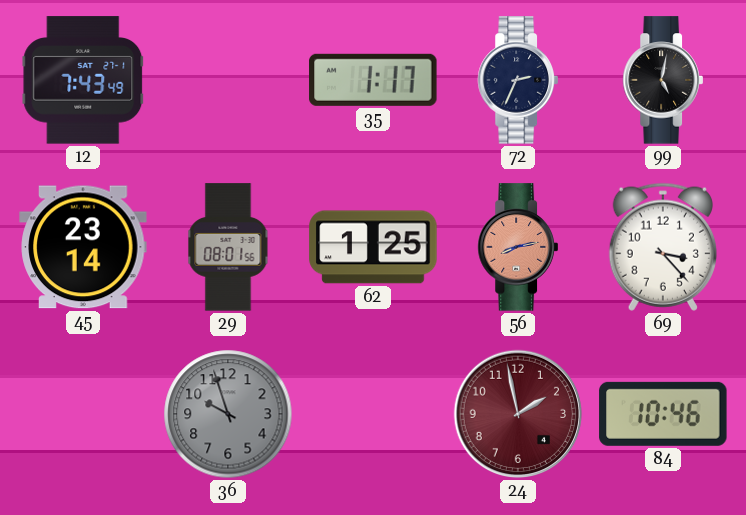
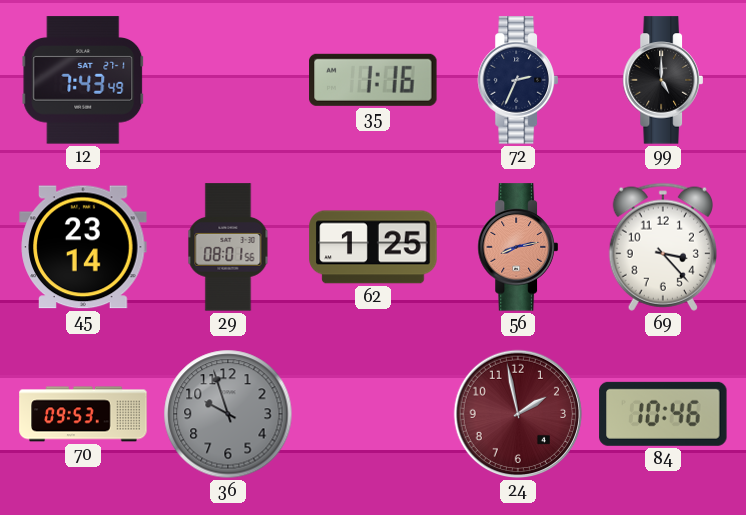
35: 1:17 -> 1:16 (373, 80)
99: 5:02 -> 5:00 (663, 80)
70: none -> 09:53 (83, 414)
